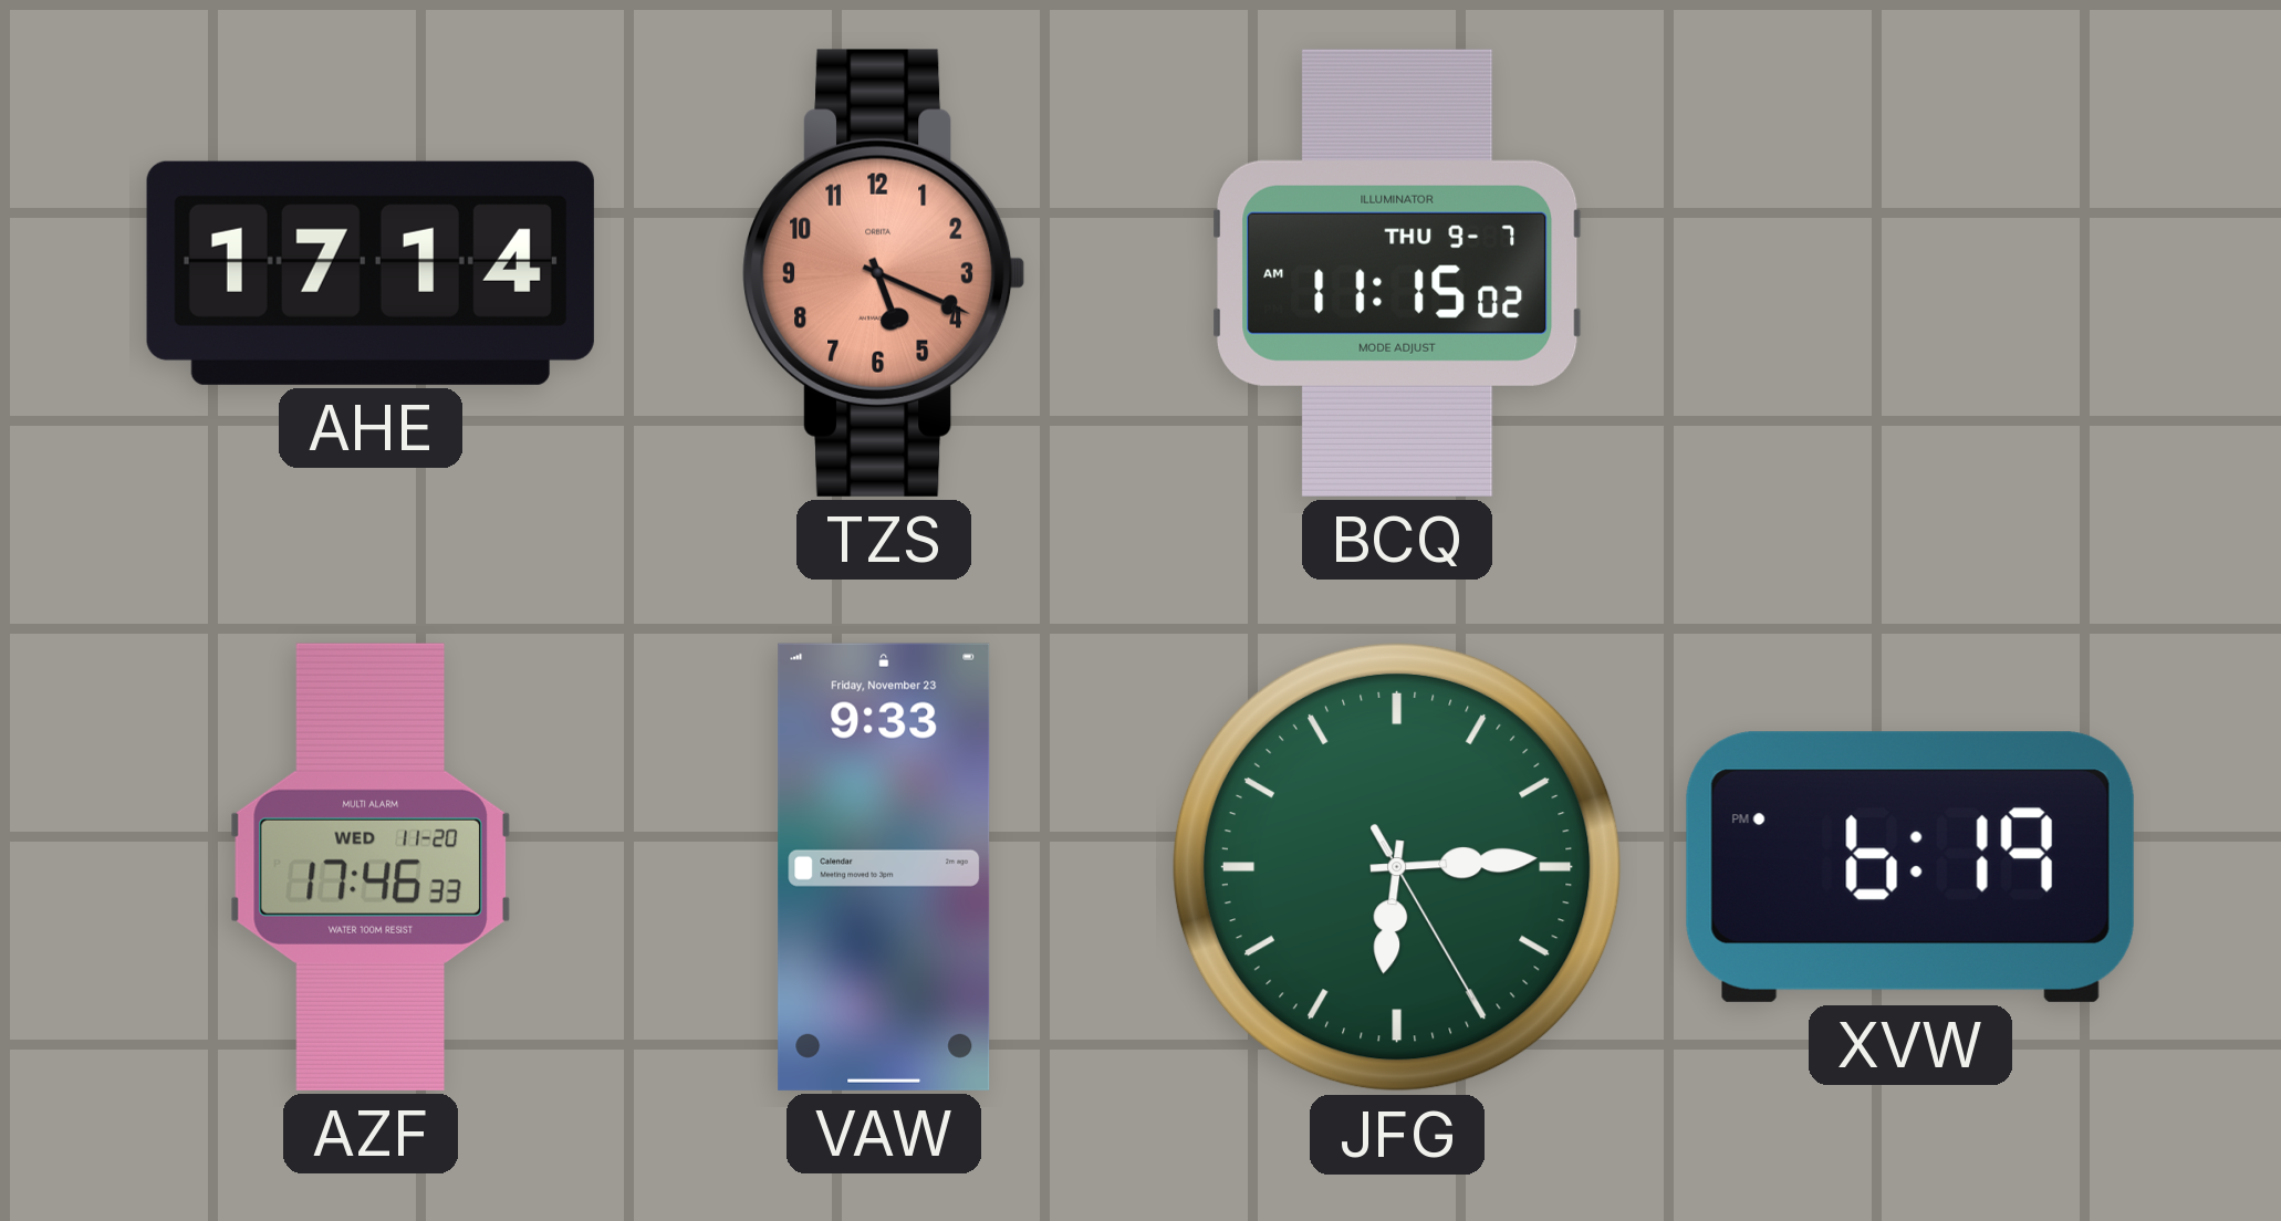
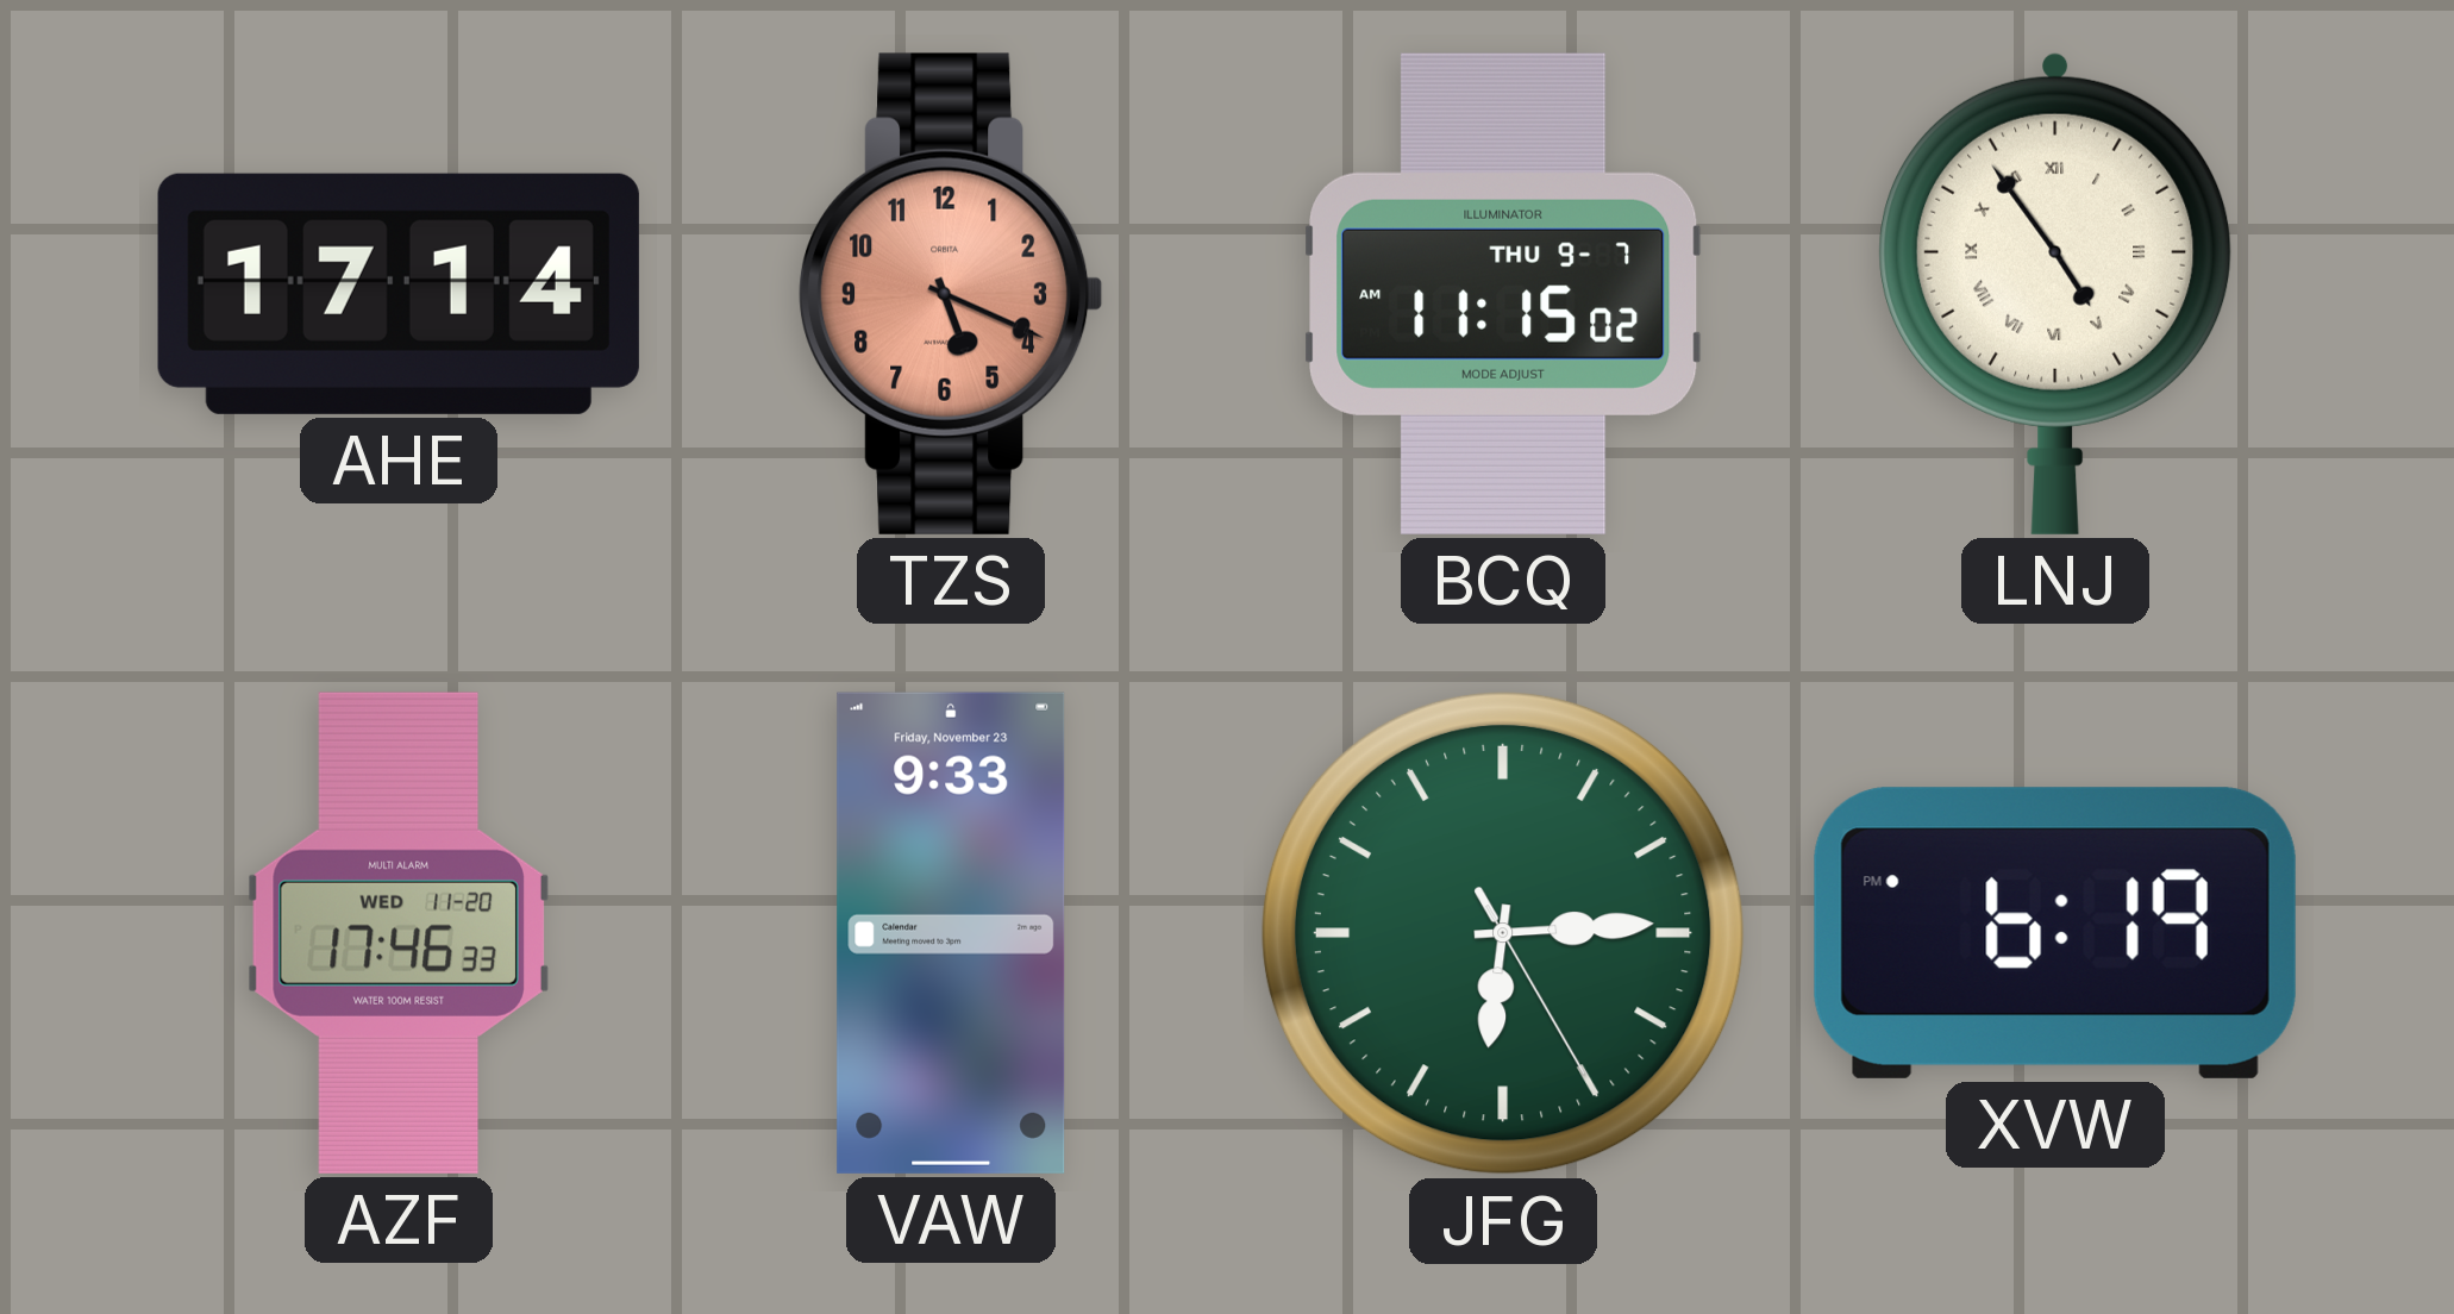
LNJ: none -> 4:54 (2055, 293)
